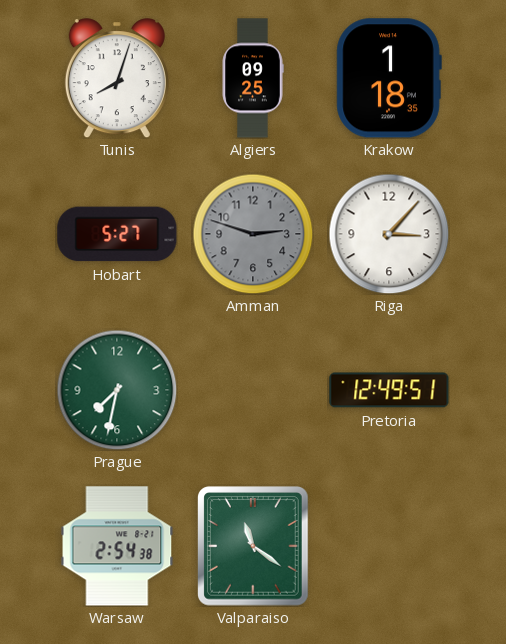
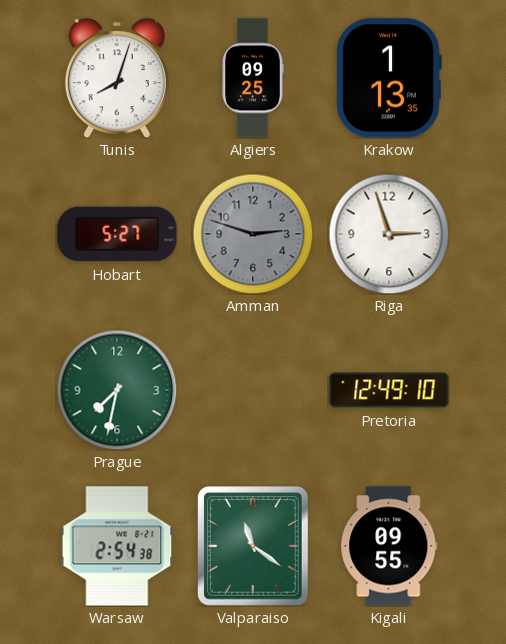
Krakow: 1:18 -> 1:13 (389, 78)
Riga: 3:07 -> 2:57 (389, 234)
Pretoria: 12:49:51 -> 12:49:10 (389, 390)
Kigali: none -> 09:55 (389, 546)
